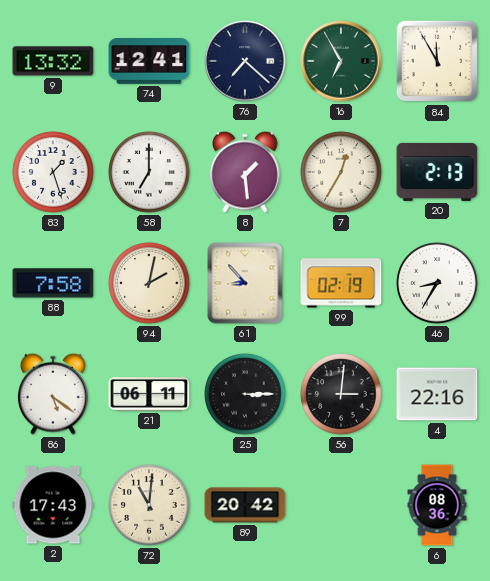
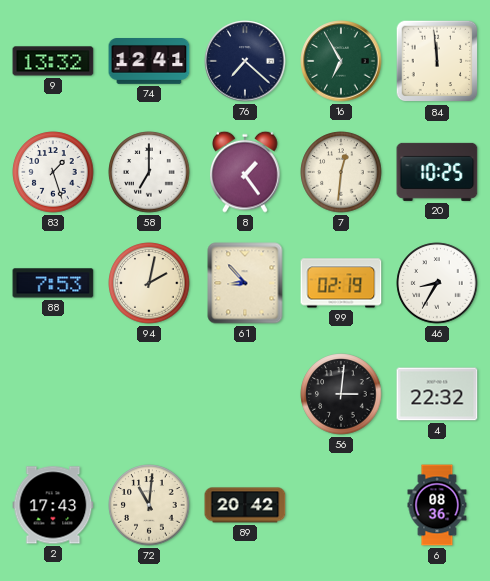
84: 11:55 -> 11:59 (437, 61)
8: 1:29 -> 1:24 (246, 172)
7: 12:35 -> 12:31 (341, 172)
20: 2:13 -> 10:25 (437, 172)
88: 7:58 -> 7:53 (53, 283)
86: 5:21 -> none (54, 394)
21: 06:11 -> none (149, 394)
25: 3:15 -> none (245, 394)
4: 22:16 -> 22:32 (437, 394)
